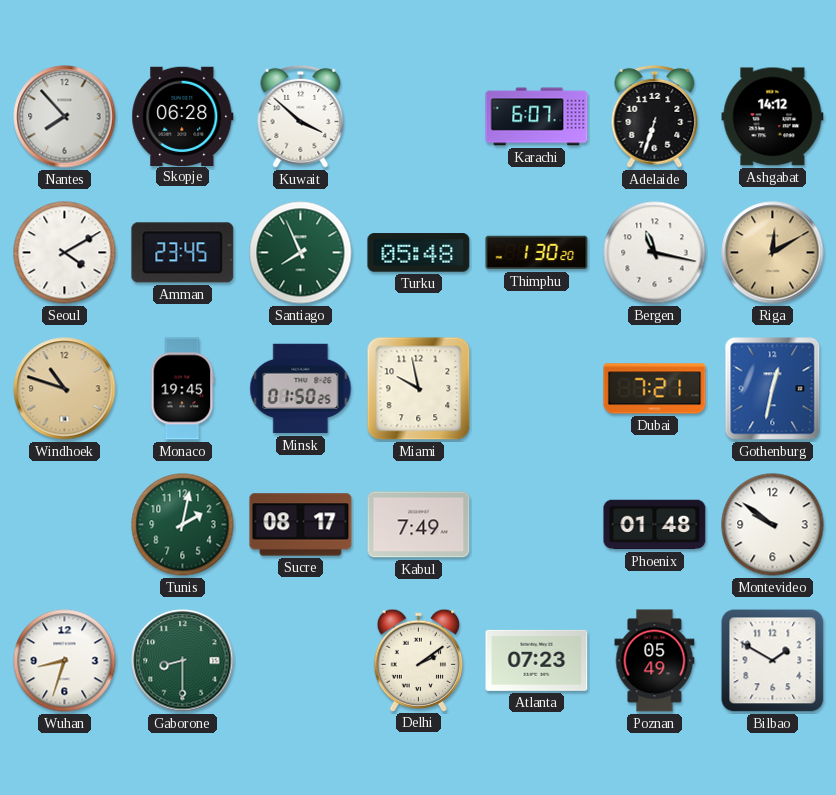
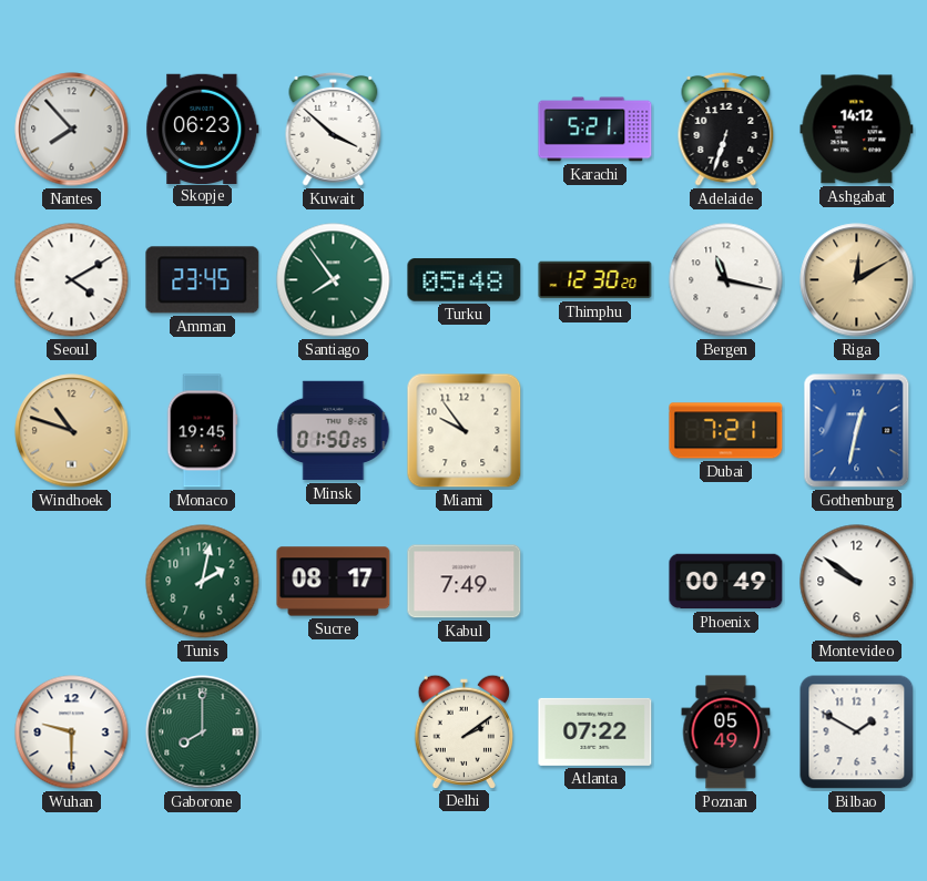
Skopje: 06:28 -> 06:23 (203, 129)
Karachi: 6:07 -> 5:21 (595, 130)
Santiago: 7:56 -> 7:54 (334, 280)
Thimphu: 1:30 -> 12:30 (595, 280)
Miami: 9:58 -> 9:54 (465, 431)
Phoenix: 01:48 -> 00:49 (726, 582)
Wuhan: 8:33 -> 9:30 (72, 733)
Gaborone: 8:30 -> 8:00 (203, 733)
Atlanta: 07:23 -> 07:22 (595, 731)
